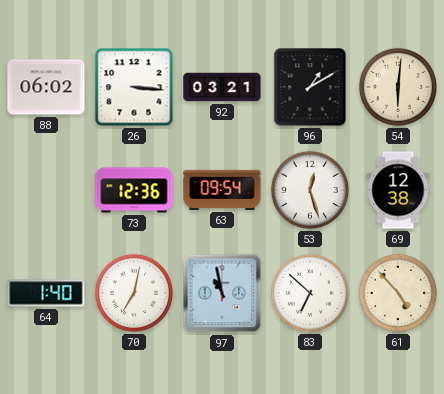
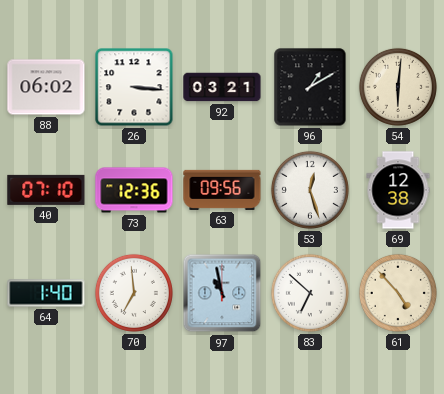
40: none -> 07:10 (46, 190)
63: 09:54 -> 09:56 (222, 190)
70: 7:02 -> 6:59 (134, 293)
